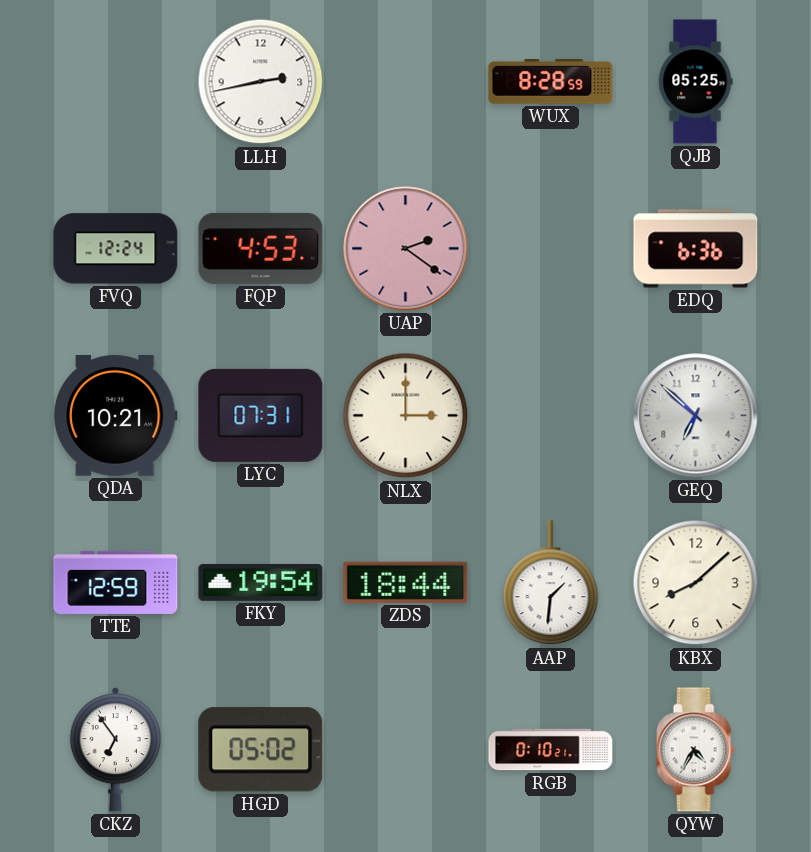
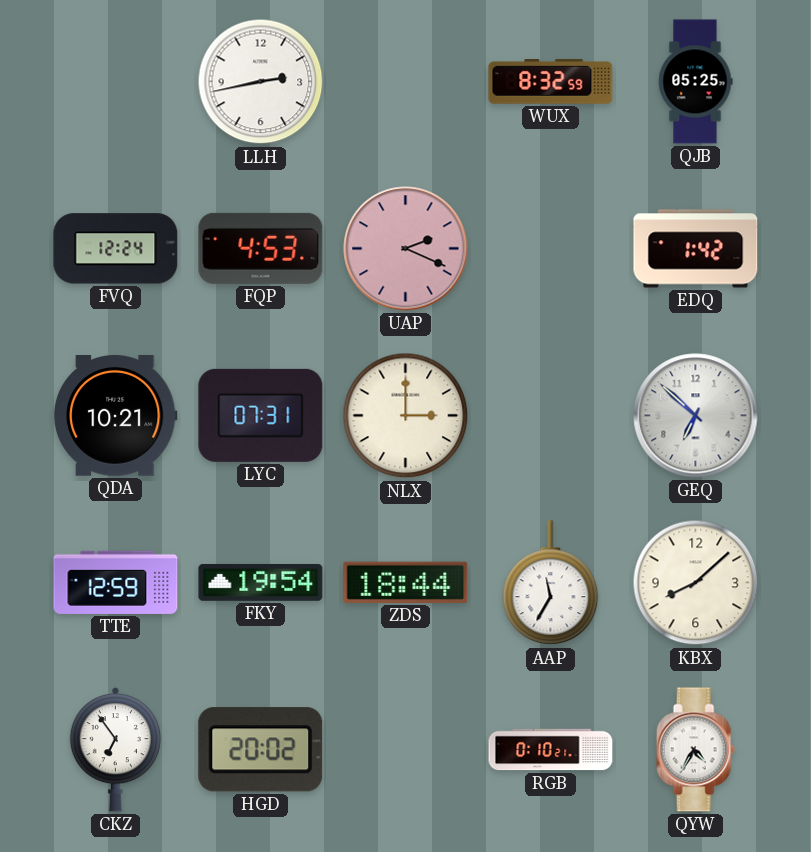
WUX: 8:28 -> 8:32 (551, 82)
UAP: 2:21 -> 2:19 (406, 249)
EDQ: 6:36 -> 1:42 (696, 249)
AAP: 1:31 -> 11:35 (551, 583)
HGD: 05:02 -> 20:02 (261, 750)
